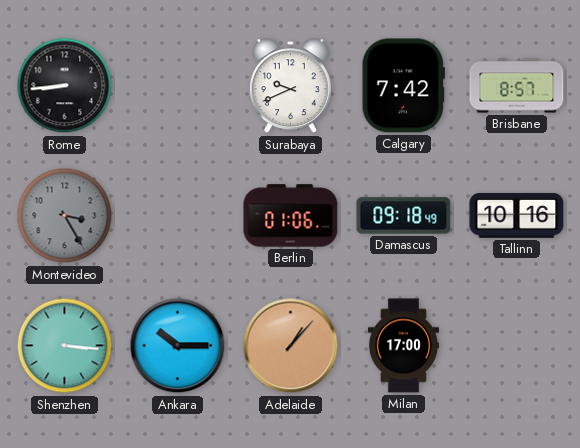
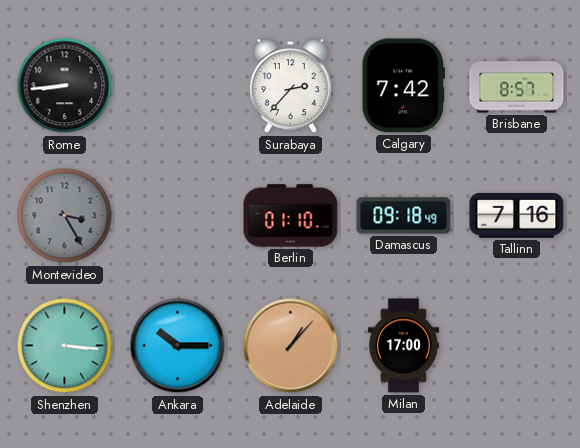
Surabaya: 9:41 -> 2:37 (290, 86)
Berlin: 01:06 -> 01:10 (291, 216)
Tallinn: 10:16 -> 7:16 (517, 215)
